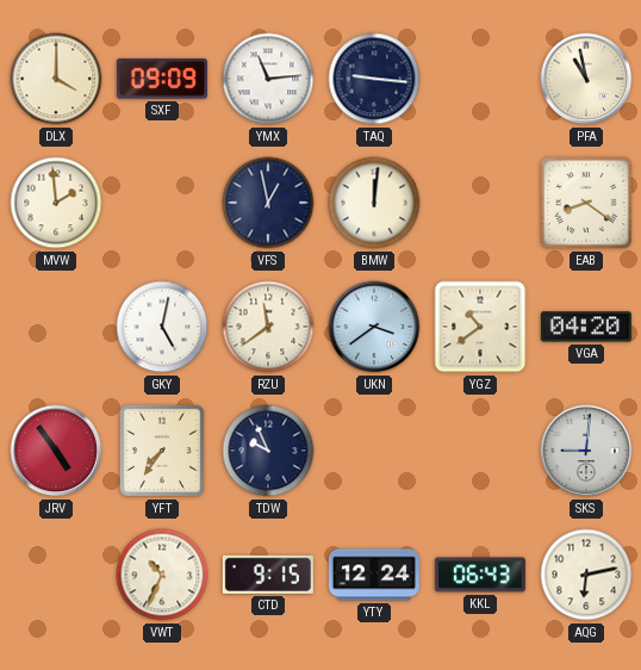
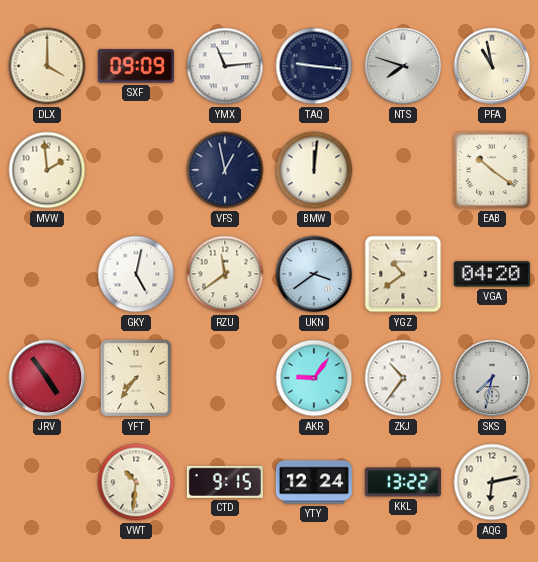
NTS: none -> 7:48 (403, 66)
EAB: 8:21 -> 10:21 (492, 170)
TDW: 9:56 -> none (268, 451)
AKR: none -> 9:06 (314, 378)
ZKJ: none -> 10:36 (403, 378)
SKS: 9:01 -> 7:32 (492, 378)
VWT: 10:34 -> 10:31 (136, 482)
KKL: 06:43 -> 13:22 (403, 482)
